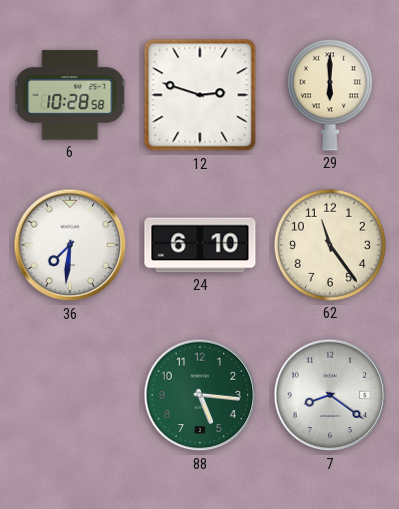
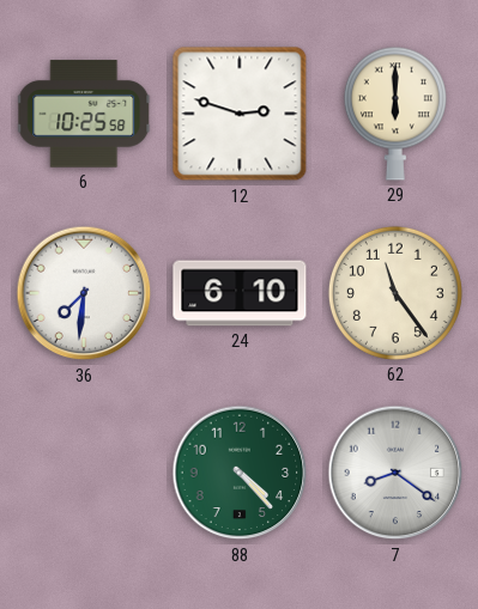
6: 10:28 -> 10:25 (85, 114)
88: 5:16 -> 4:23 (240, 473)
